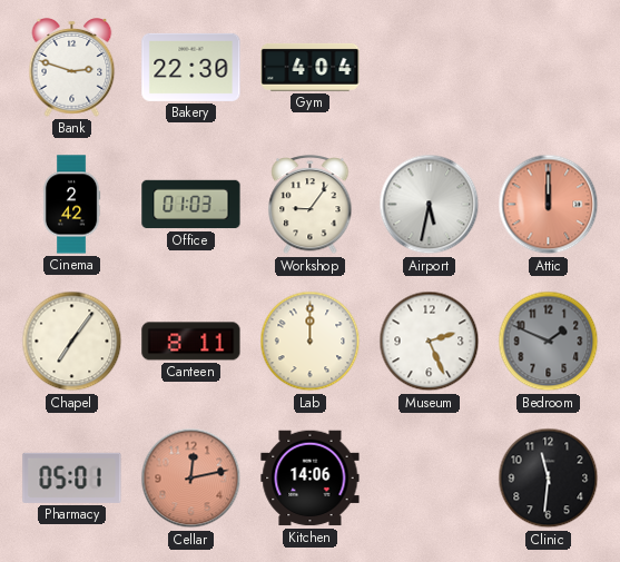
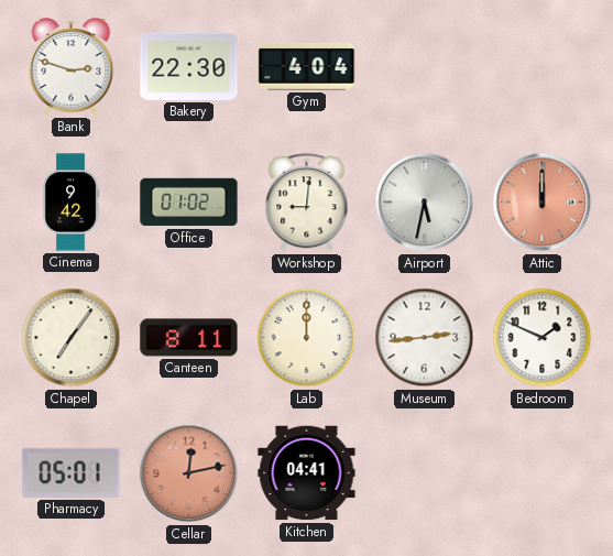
Cinema: 2:42 -> 9:42 (70, 203)
Office: 01:03 -> 01:02 (189, 203)
Workshop: 9:06 -> 9:01 (307, 203)
Museum: 2:26 -> 2:44 (425, 338)
Bedroom dial: grey -> white (543, 338)
Kitchen: 14:06 -> 04:41 (307, 473)
Clinic: 11:31 -> none (549, 479)
